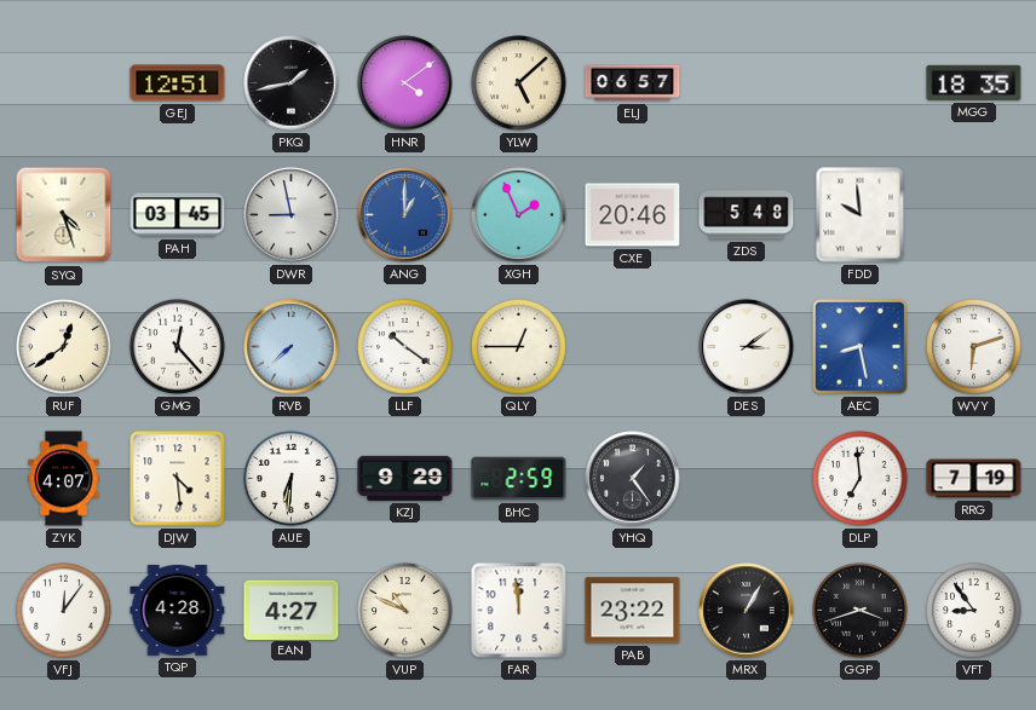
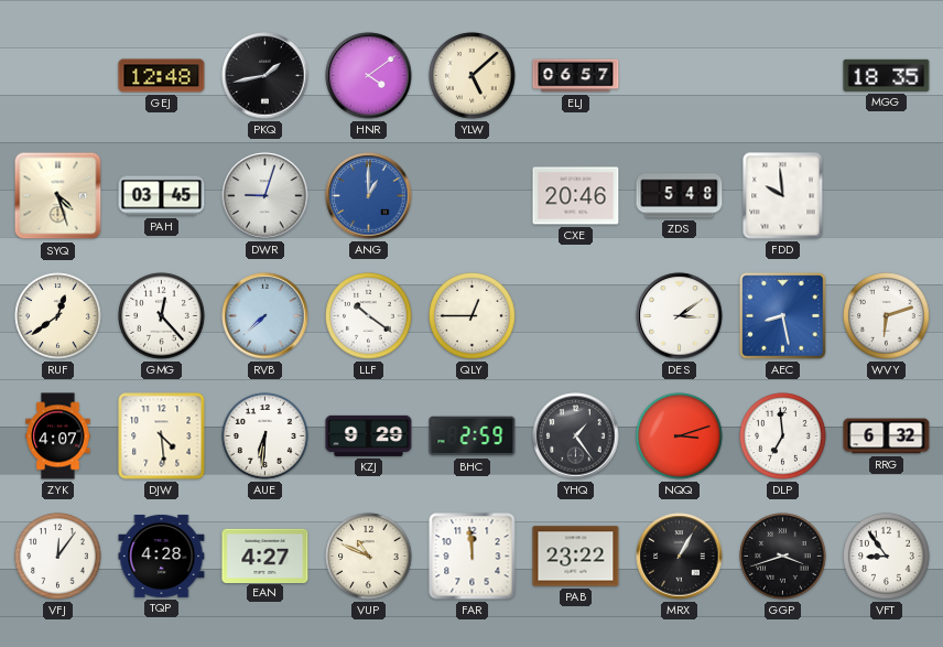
GEJ: 12:51 -> 12:48 (162, 76)
DWR: 8:58 -> 9:03 (265, 196)
XGH: 1:56 -> none (519, 215)
NQQ: none -> 3:12 (680, 436)
RRG: 7:19 -> 6:32 (887, 436)
